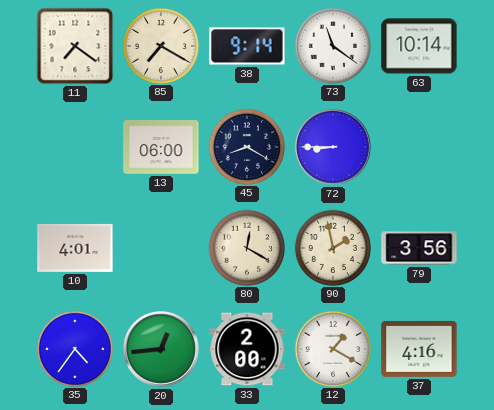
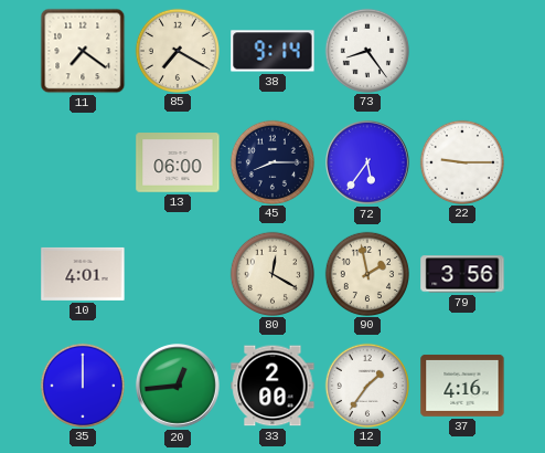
73: 11:21 -> 8:24 (366, 50)
63: 10:14 -> none (419, 46)
45: 8:20 -> 8:15 (271, 161)
72: 8:45 -> 5:36 (368, 164)
22: none -> 9:15 (461, 161)
35: 4:36 -> 12:00 (82, 384)
12: 1:20 -> 1:36 (366, 384)
